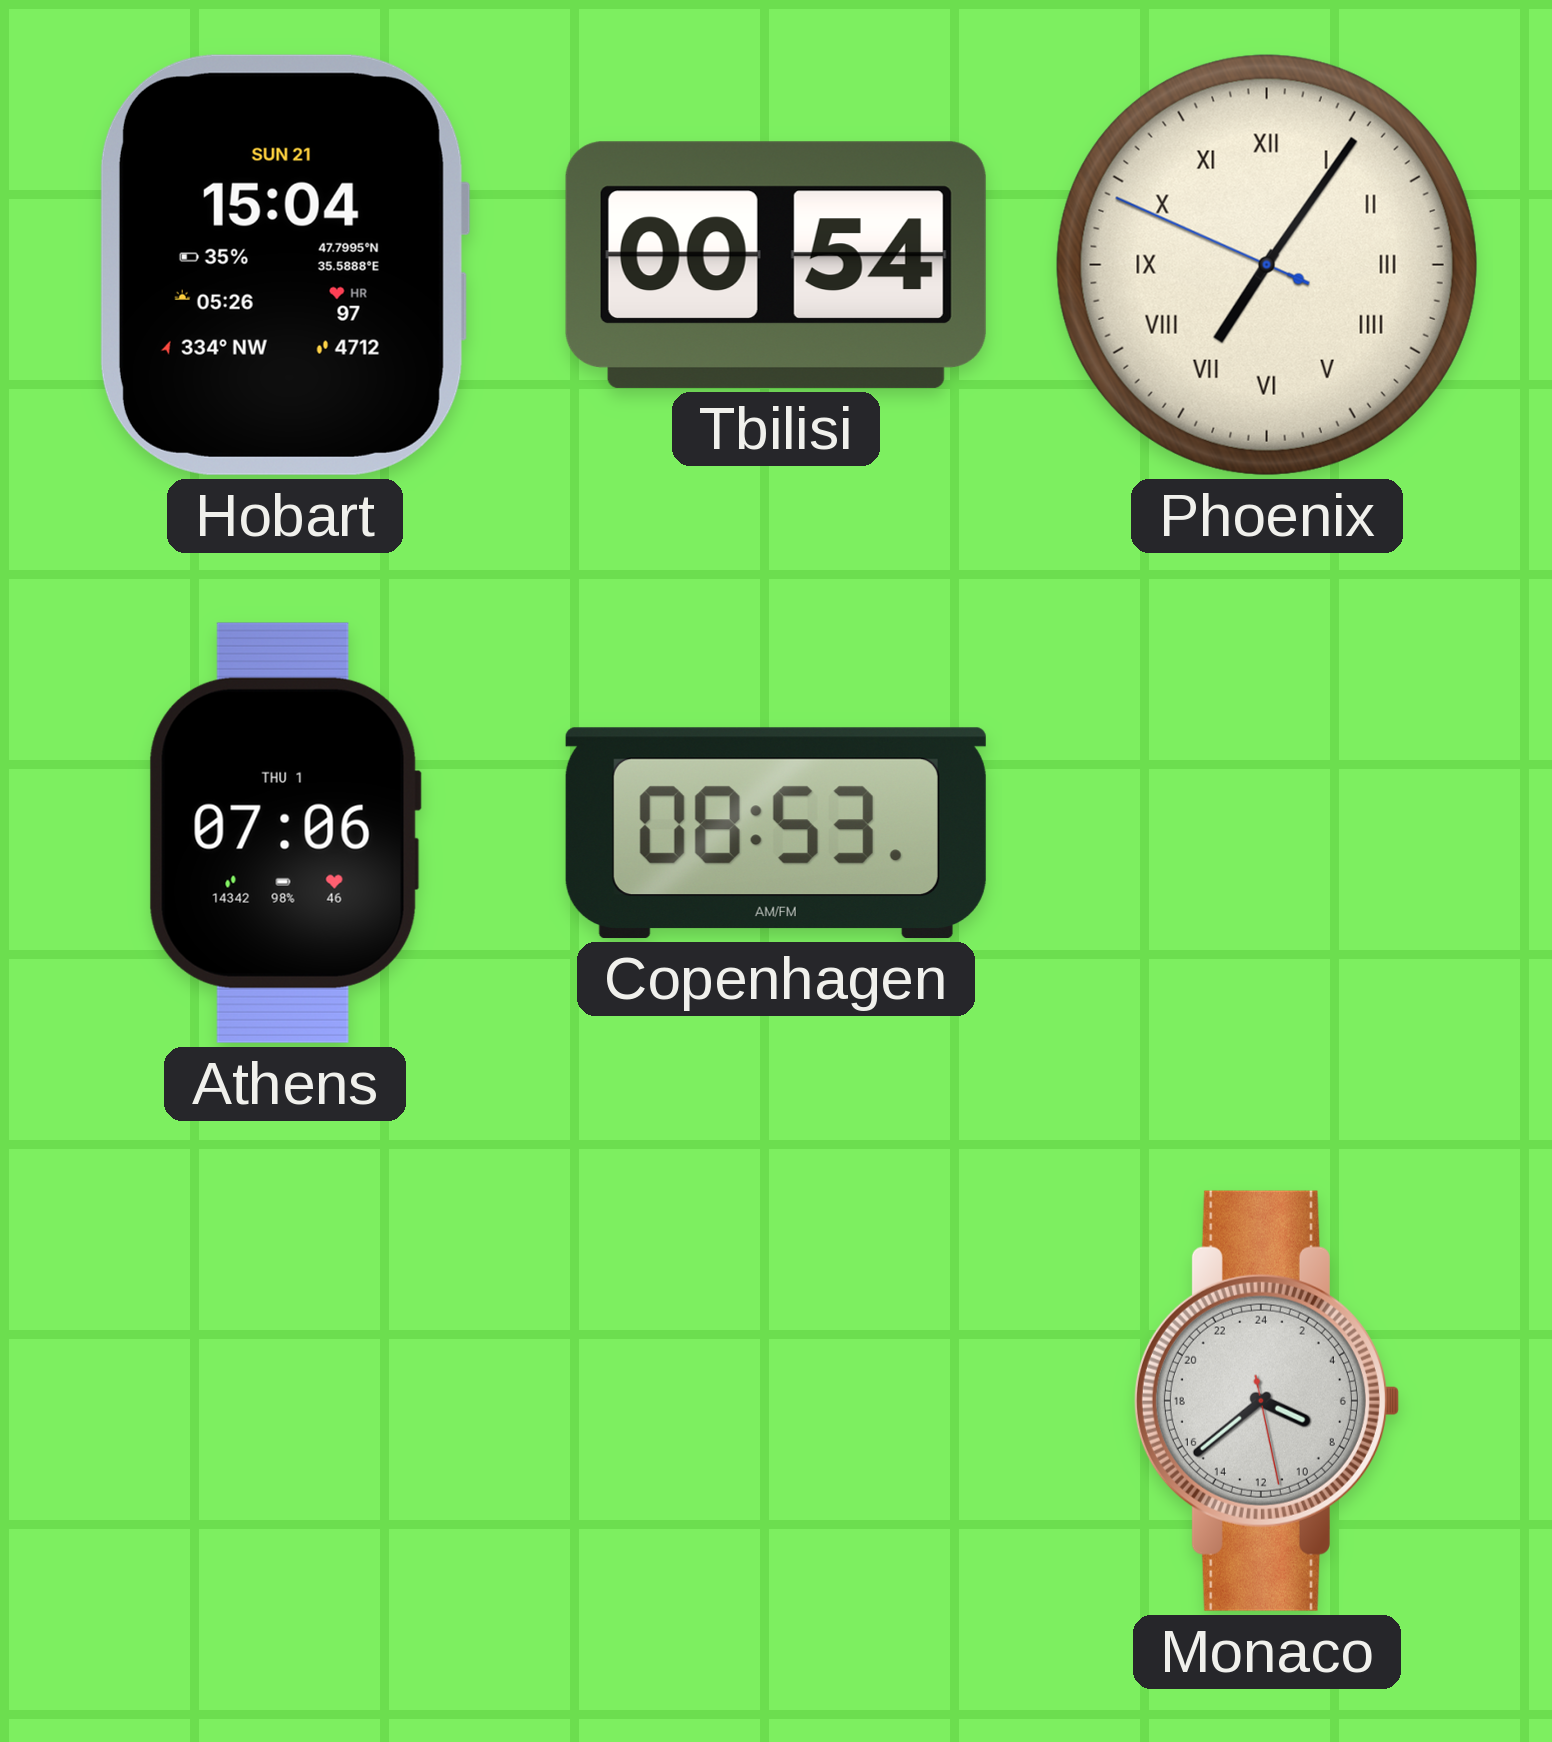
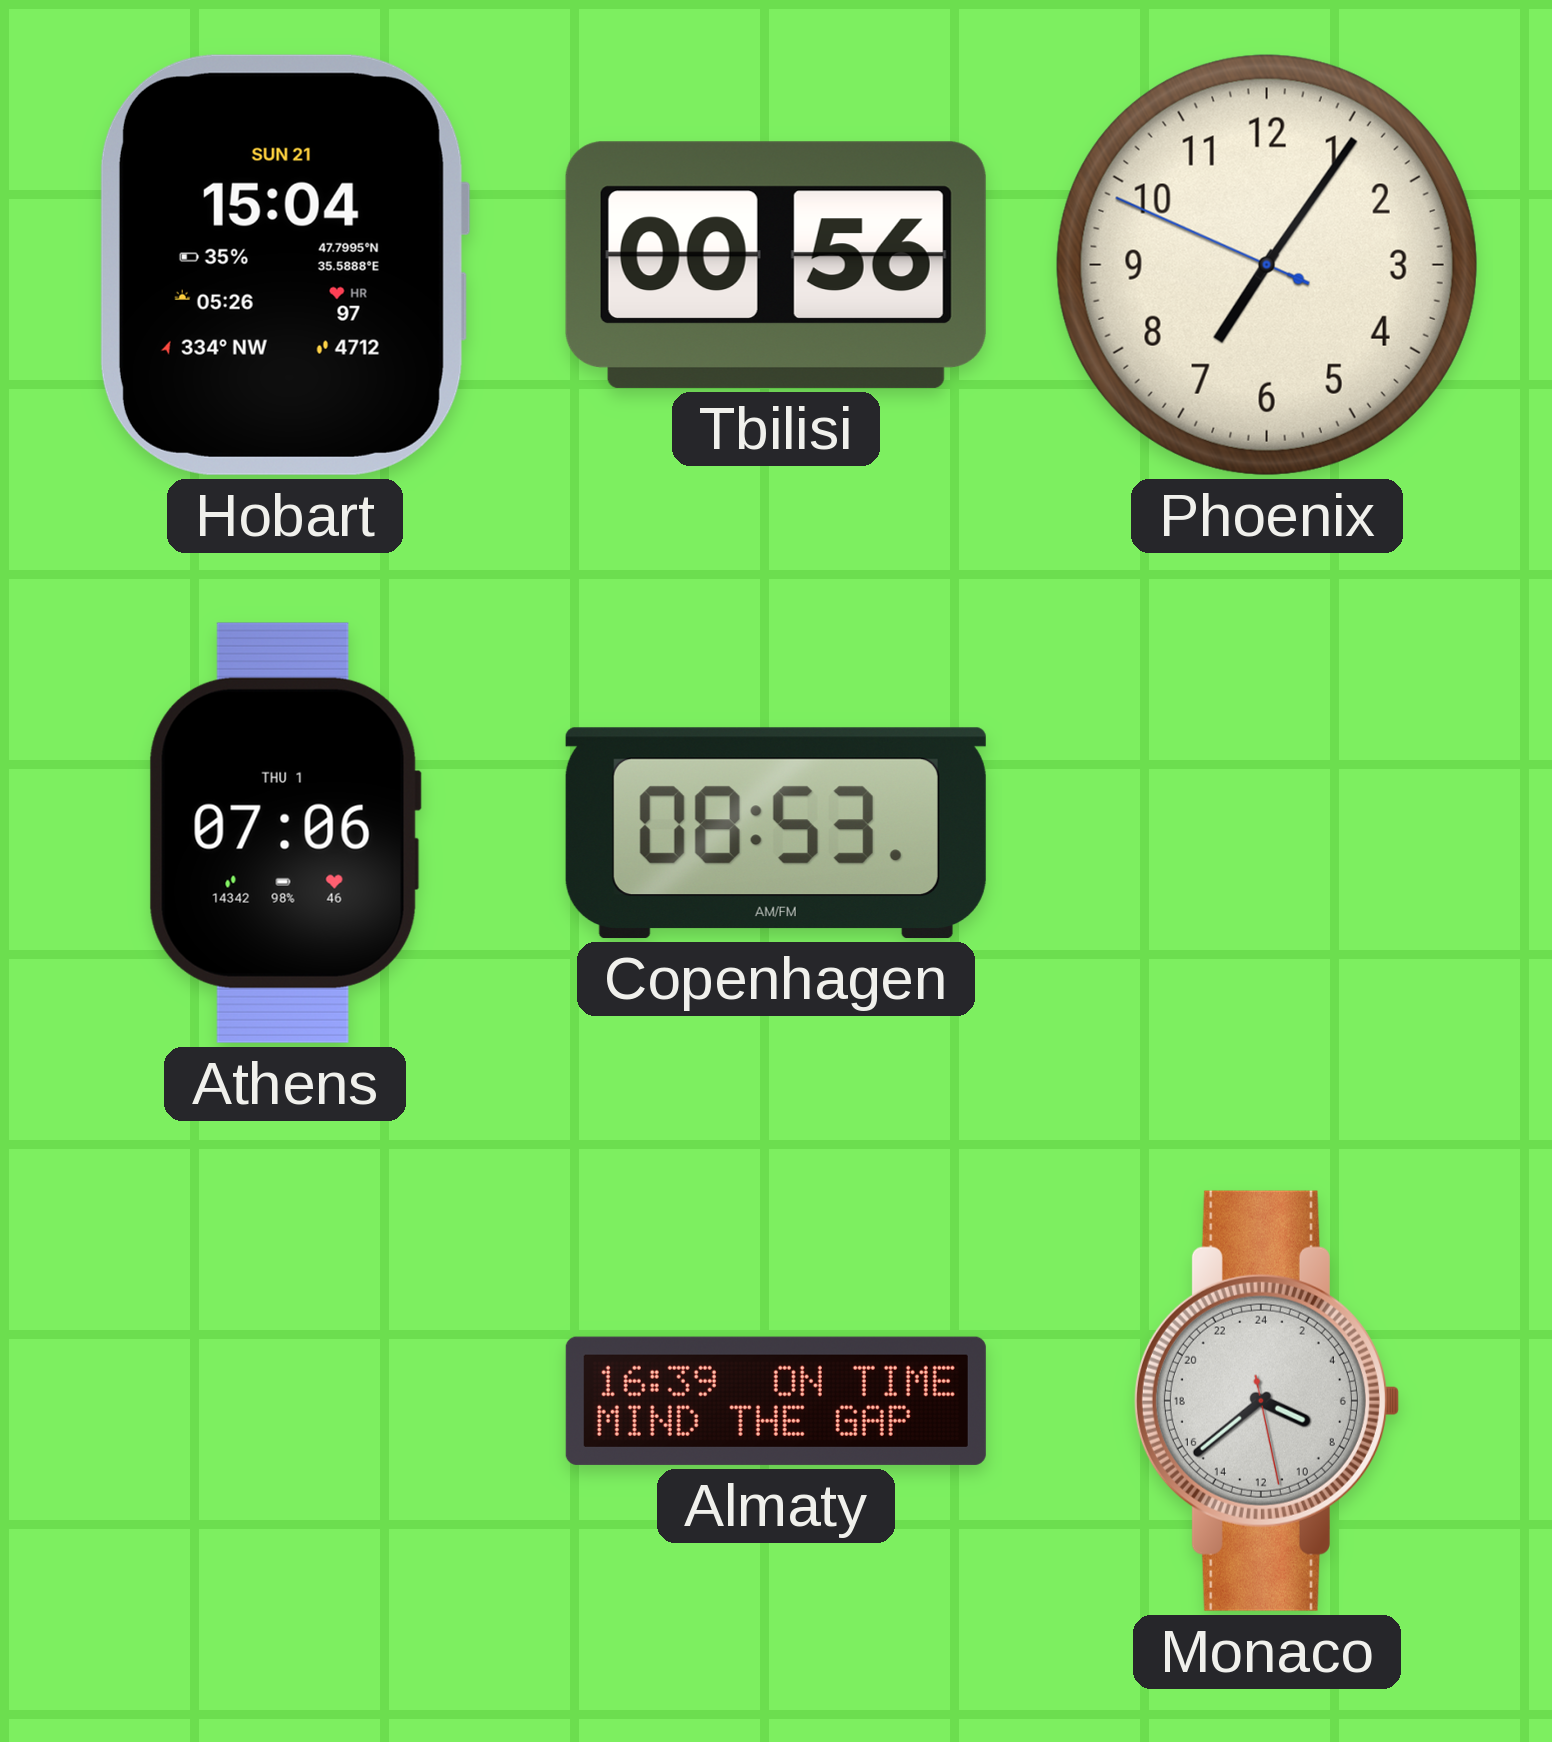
Tbilisi: 00:54 -> 00:56 (776, 265)
Phoenix numerals: Roman -> Arabic (1267, 265)
Almaty: none -> 16:39 (776, 1401)
